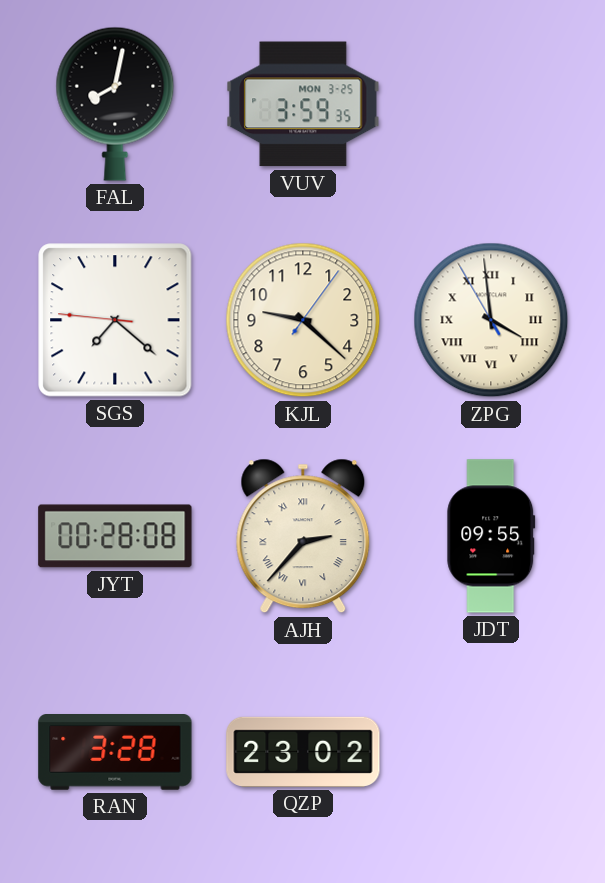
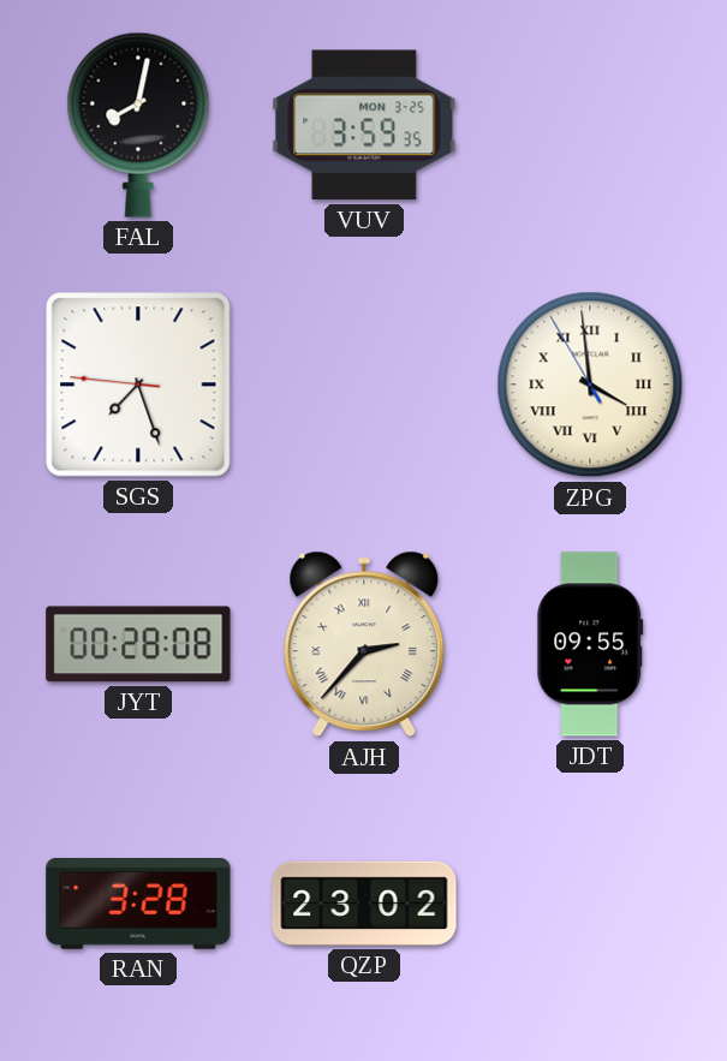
SGS: 7:21 -> 7:26 (138, 385)
KJL: 9:22 -> none (303, 320)
